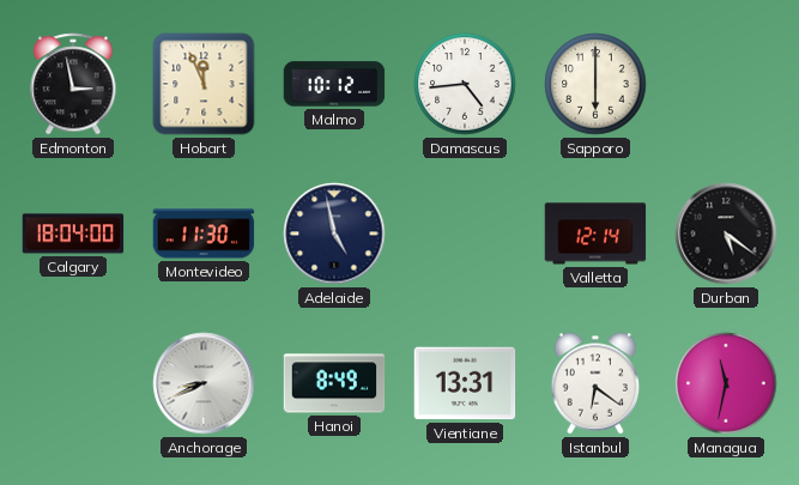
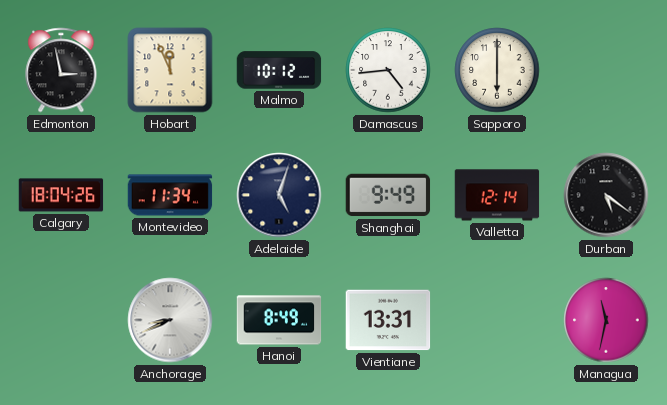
Calgary: 18:04:00 -> 18:04:26 (61, 195)
Montevideo: 11:30 -> 11:34 (170, 195)
Adelaide: 4:58 -> 5:03 (279, 195)
Shanghai: none -> 9:49 (388, 195)
Istanbul: 6:21 -> none (595, 383)
